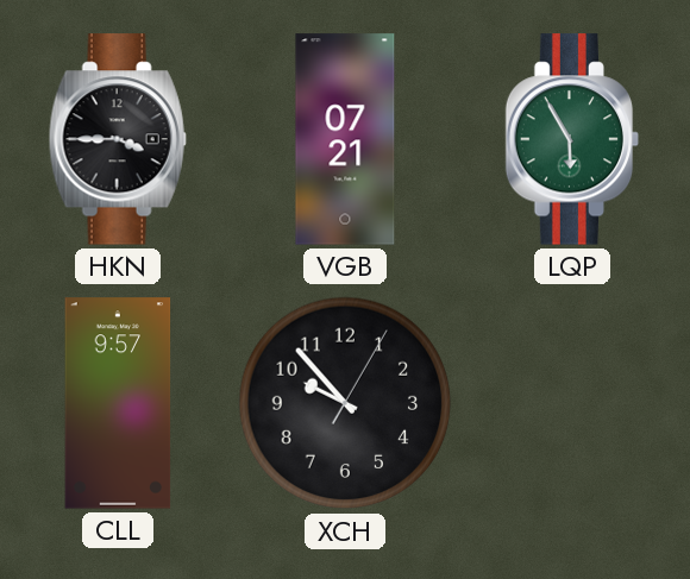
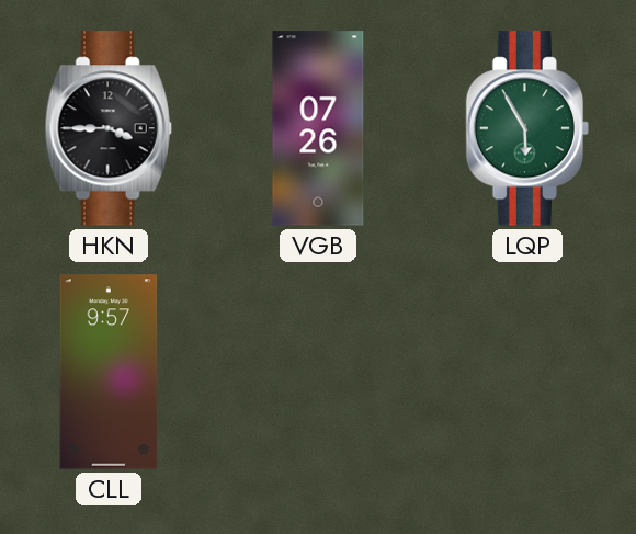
VGB: 07:21 -> 07:26 (318, 128)
XCH: 9:53 -> none (345, 403)
